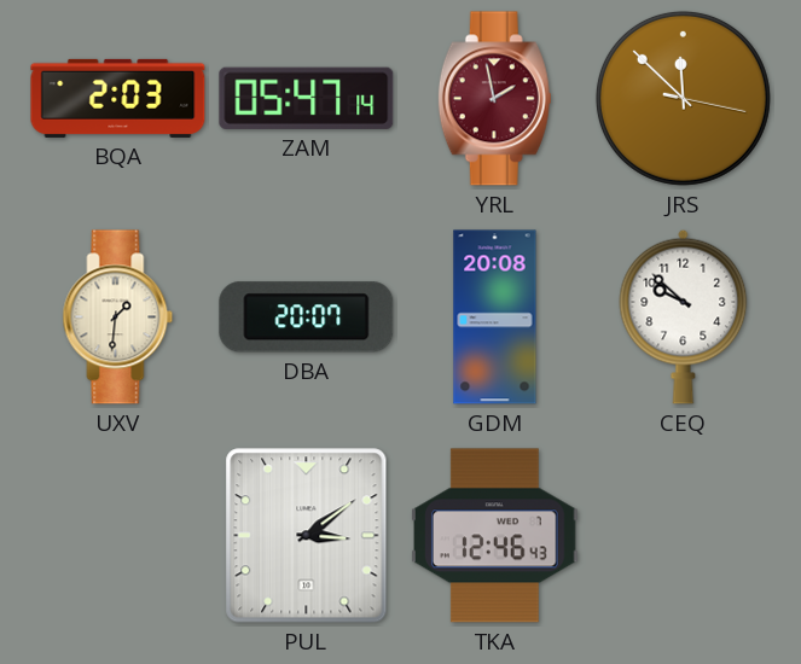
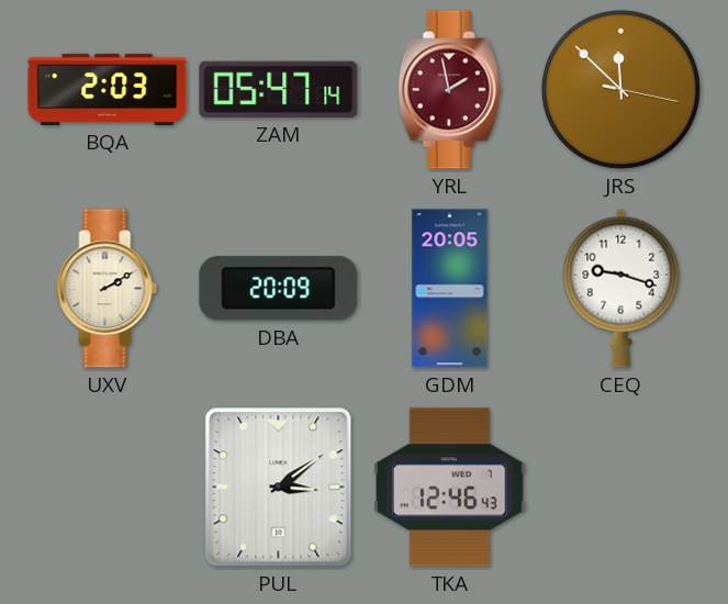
UXV: 1:31 -> 2:10 (108, 289)
DBA: 20:07 -> 20:09 (279, 289)
GDM: 20:08 -> 20:05 (450, 289)
CEQ: 9:52 -> 9:18 (621, 288)
